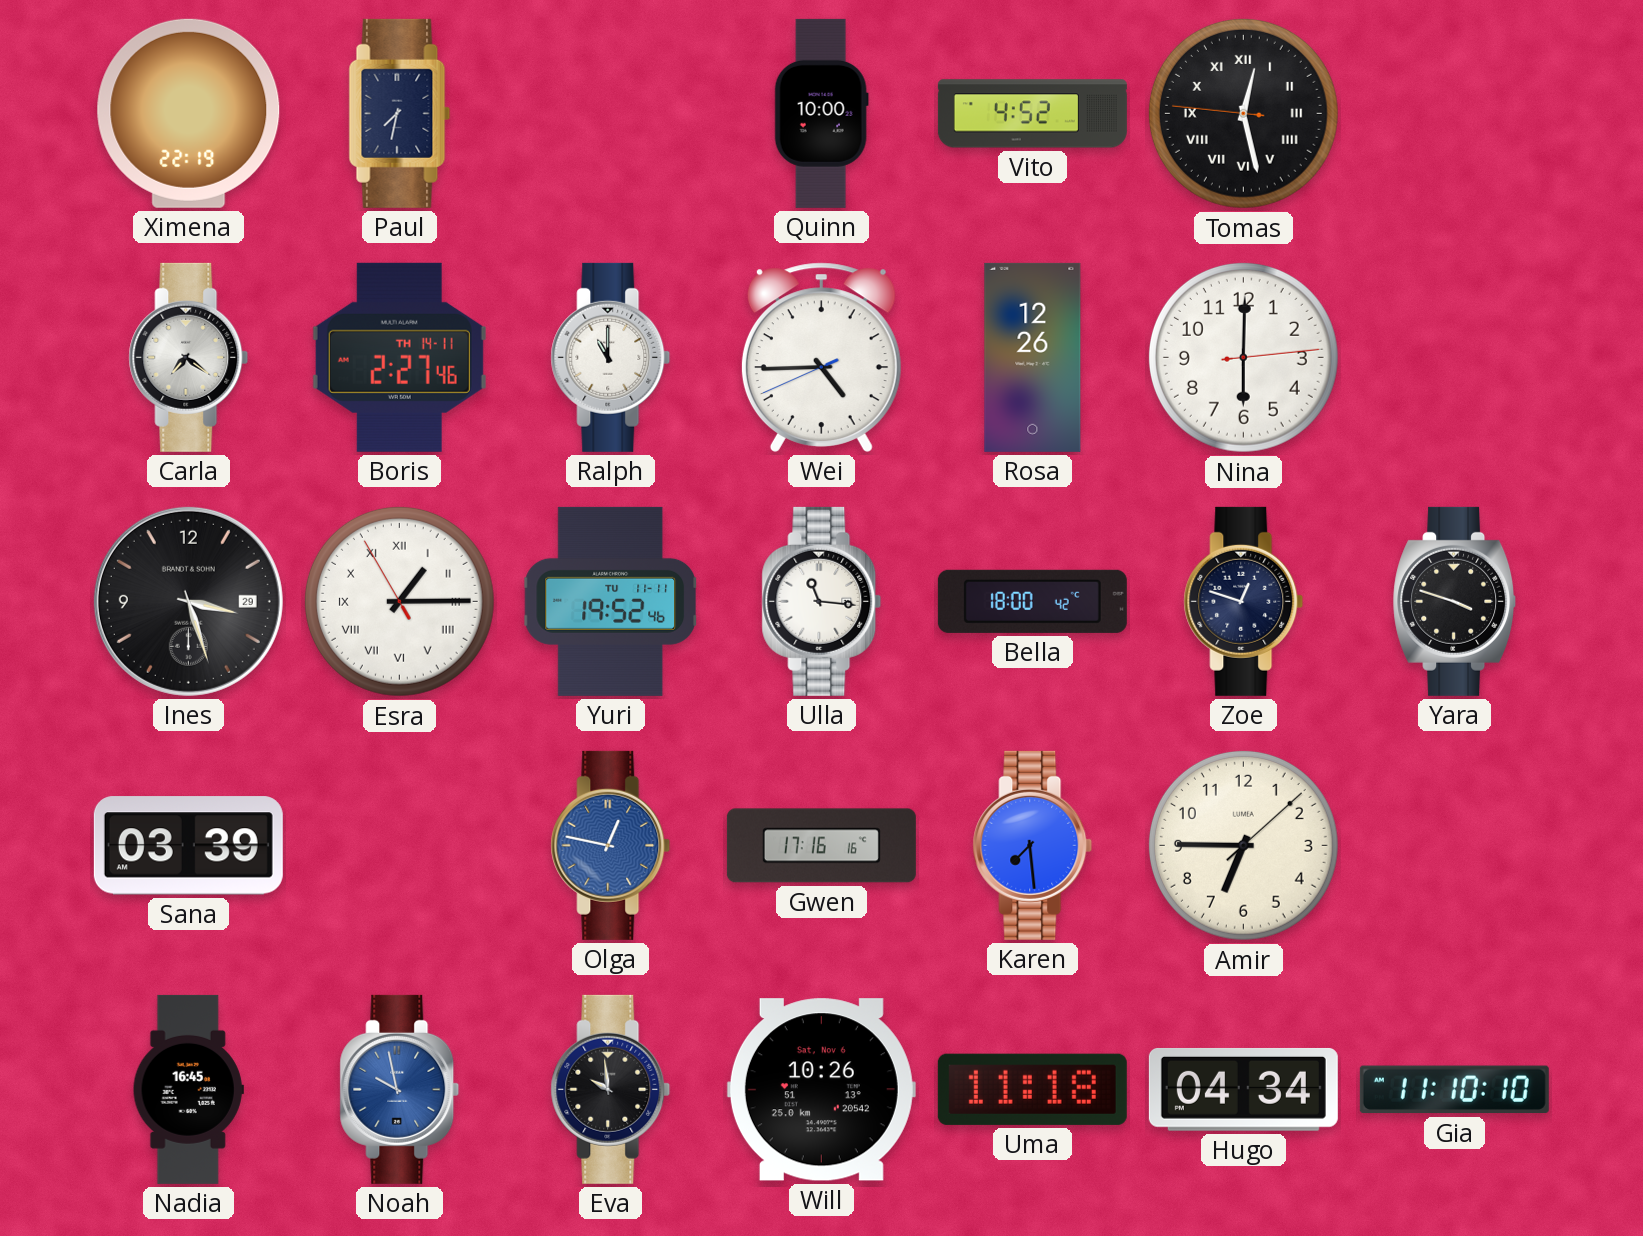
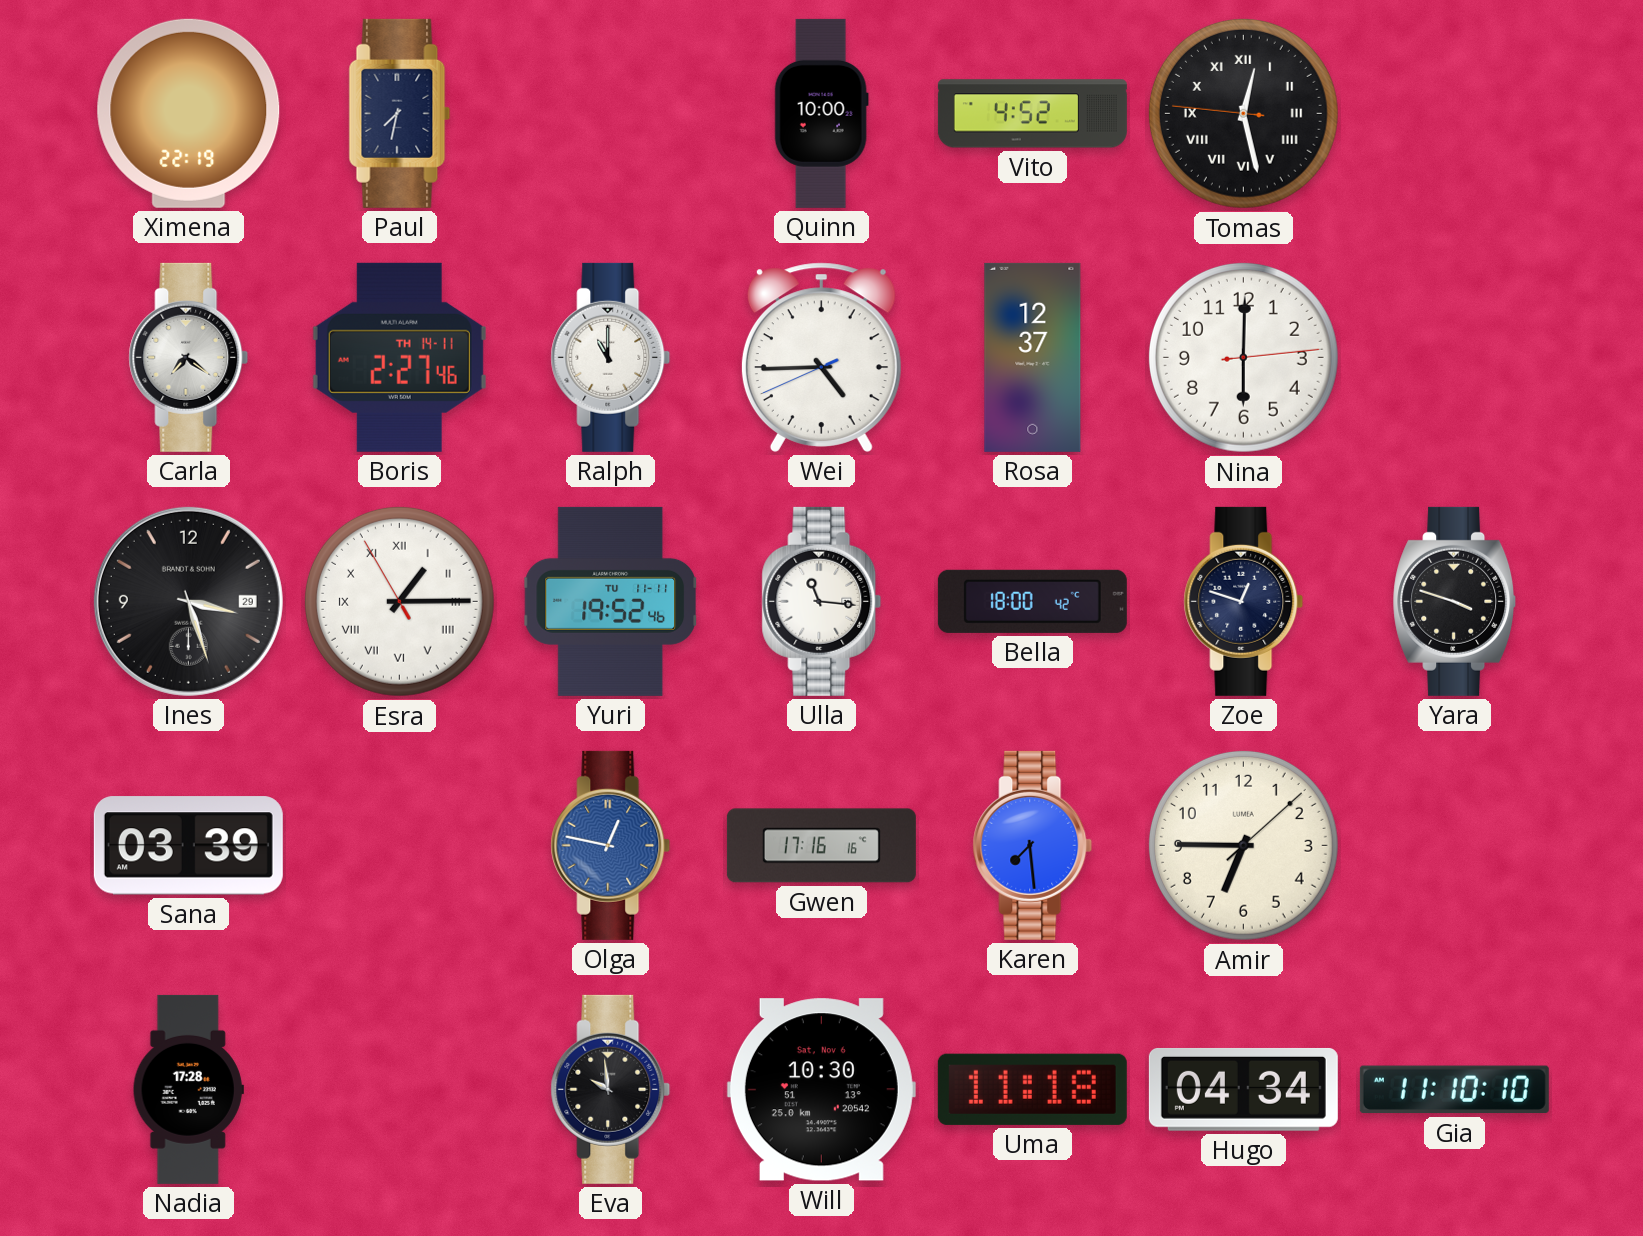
Rosa: 12:26 -> 12:37 (1033, 357)
Nadia: 16:45 -> 17:28 (188, 1089)
Noah: 9:58 -> none (400, 1089)
Will: 10:26 -> 10:30 (821, 1090)
